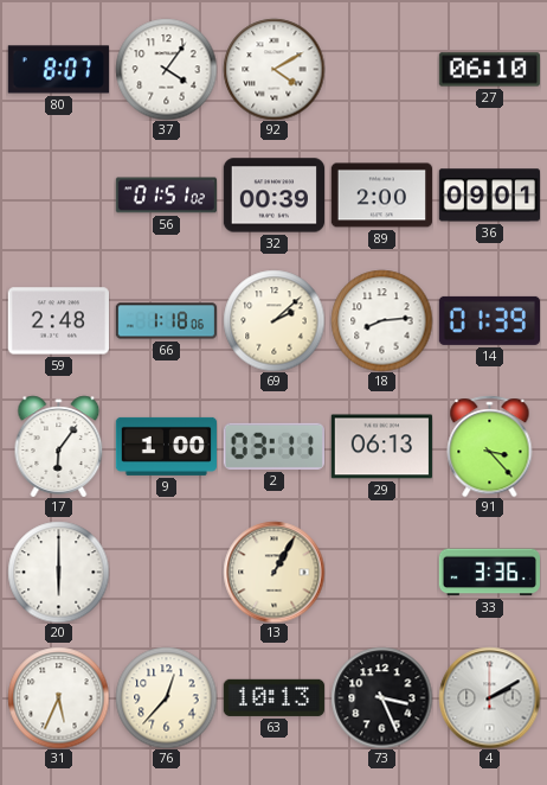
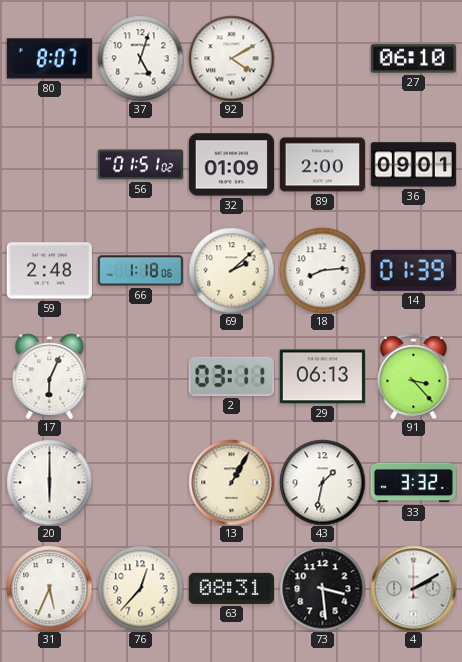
37: 4:06 -> 5:03 (140, 58)
32: 00:39 -> 01:09 (231, 165)
17: 6:06 -> 6:04 (50, 376)
9: 1:00 -> none (166, 446)
43: none -> 1:32 (322, 482)
33: 3:36 -> 3:32 (413, 483)
63: 10:13 -> 08:31 (231, 588)
73: 3:26 -> 3:29 (322, 588)
